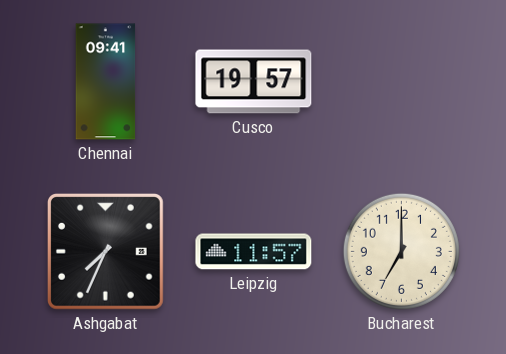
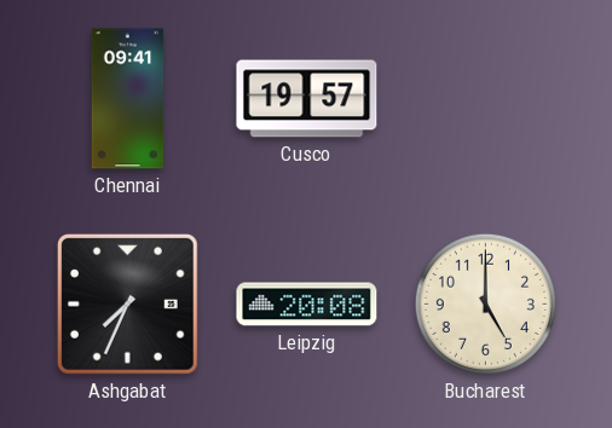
Leipzig: 11:57 -> 20:08 (307, 305)
Bucharest: 7:00 -> 5:00 (485, 303)
